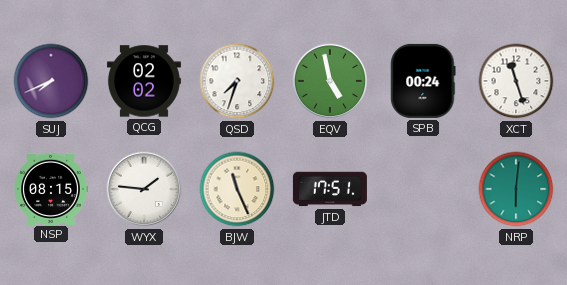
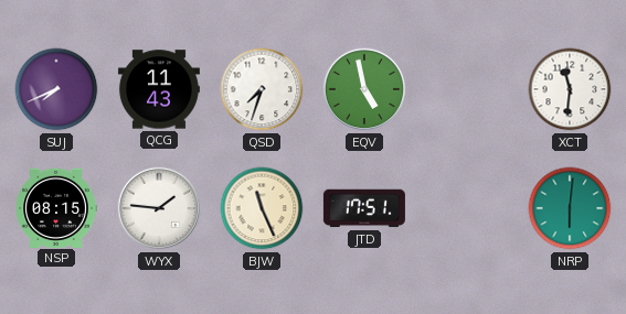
QCG: 02:02 -> 11:43 (159, 89)
SPB: 00:24 -> none (423, 81)
XCT: 11:27 -> 11:31 (570, 89)
